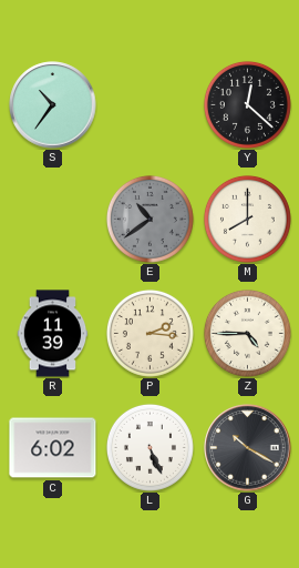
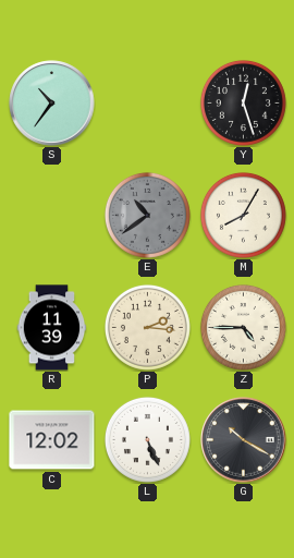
Y: 12:22 -> 12:27 (243, 102)
M: 8:00 -> 8:05 (243, 215)
C: 6:02 -> 12:02 (52, 440)
